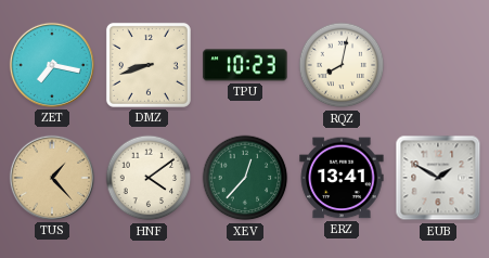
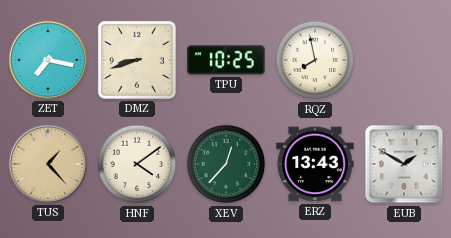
TPU: 10:23 -> 10:25 (226, 60)
RQZ: 8:02 -> 7:58 (315, 60)
ERZ: 13:41 -> 13:43 (315, 164)
